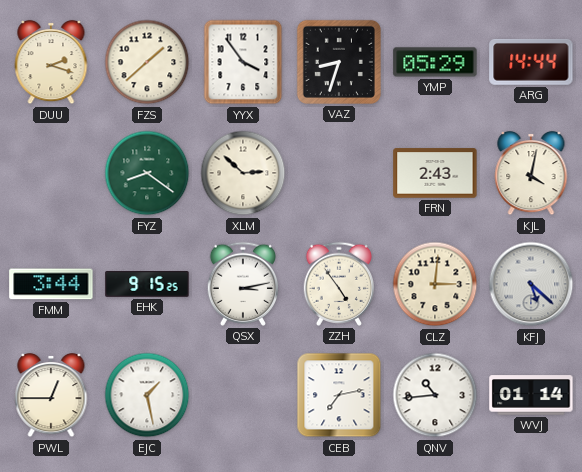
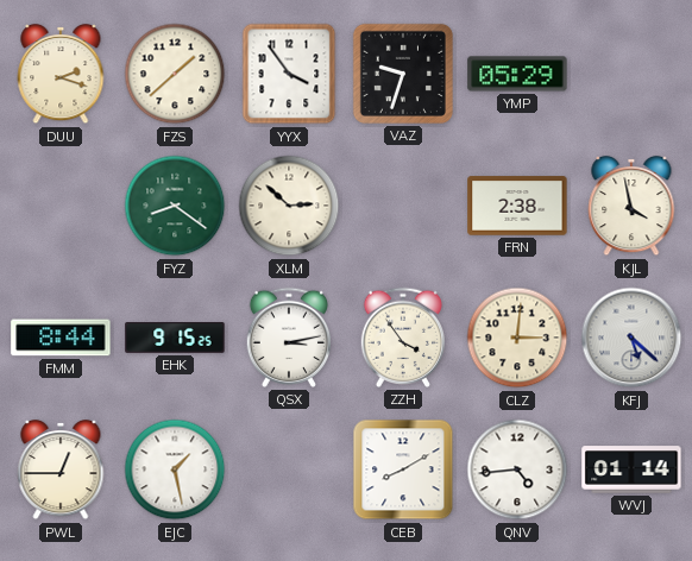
VAZ: 8:33 -> 9:33 (403, 74)
ARG: 14:44 -> none (531, 62)
FRN: 2:43 -> 2:38 (517, 206)
KJL: 4:02 -> 3:58 (631, 206)
FMM: 3:44 -> 8:44 (61, 338)
ZZH: 4:54 -> 3:54 (402, 338)
CEB: 7:13 -> 8:10 (403, 469)
QNV: 10:44 -> 4:44 (517, 469)
